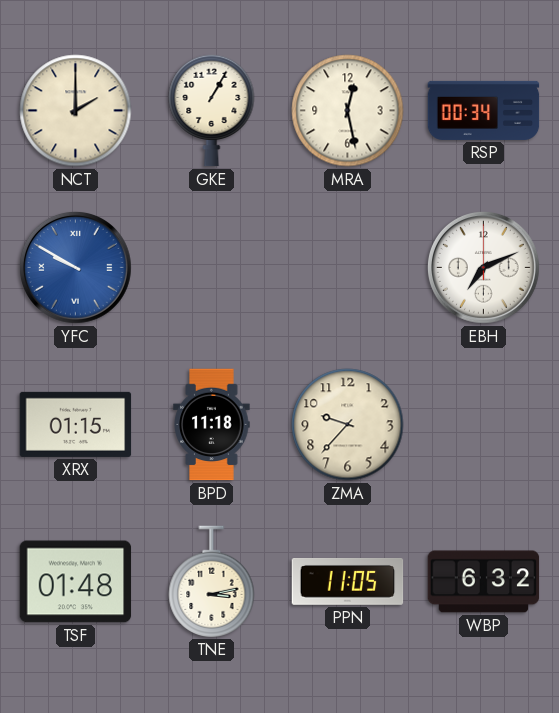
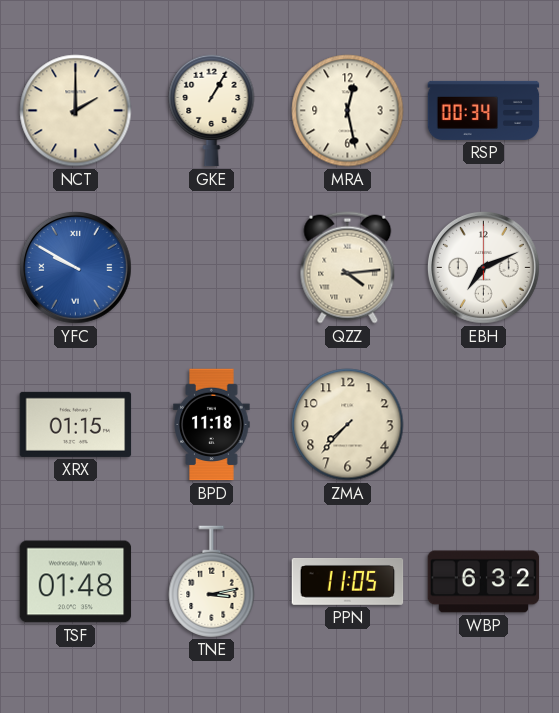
QZZ: none -> 4:14 (348, 268)
ZMA: 9:37 -> 7:37 (348, 425)
